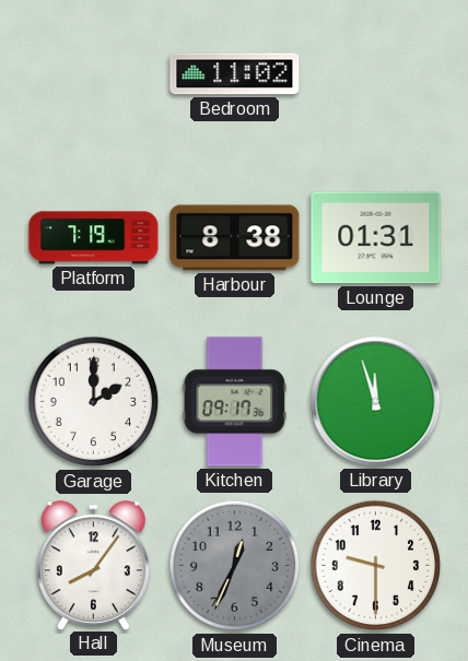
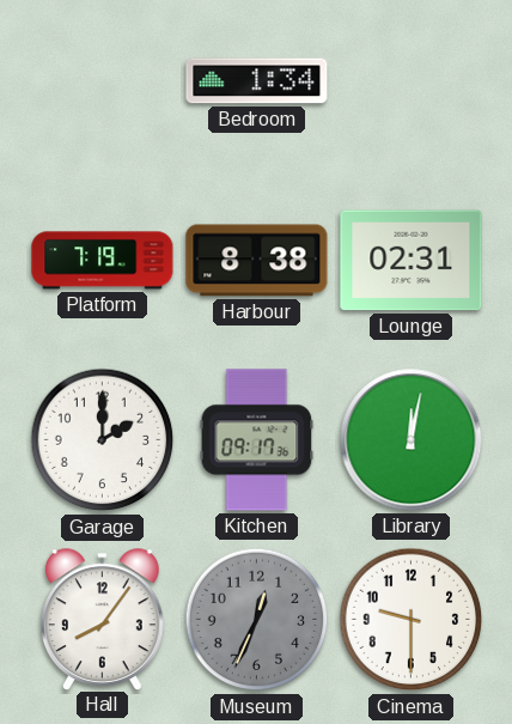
Bedroom: 11:02 -> 1:34 (257, 81)
Lounge: 01:31 -> 02:31 (412, 261)
Library: 11:57 -> 12:02 (412, 440)
